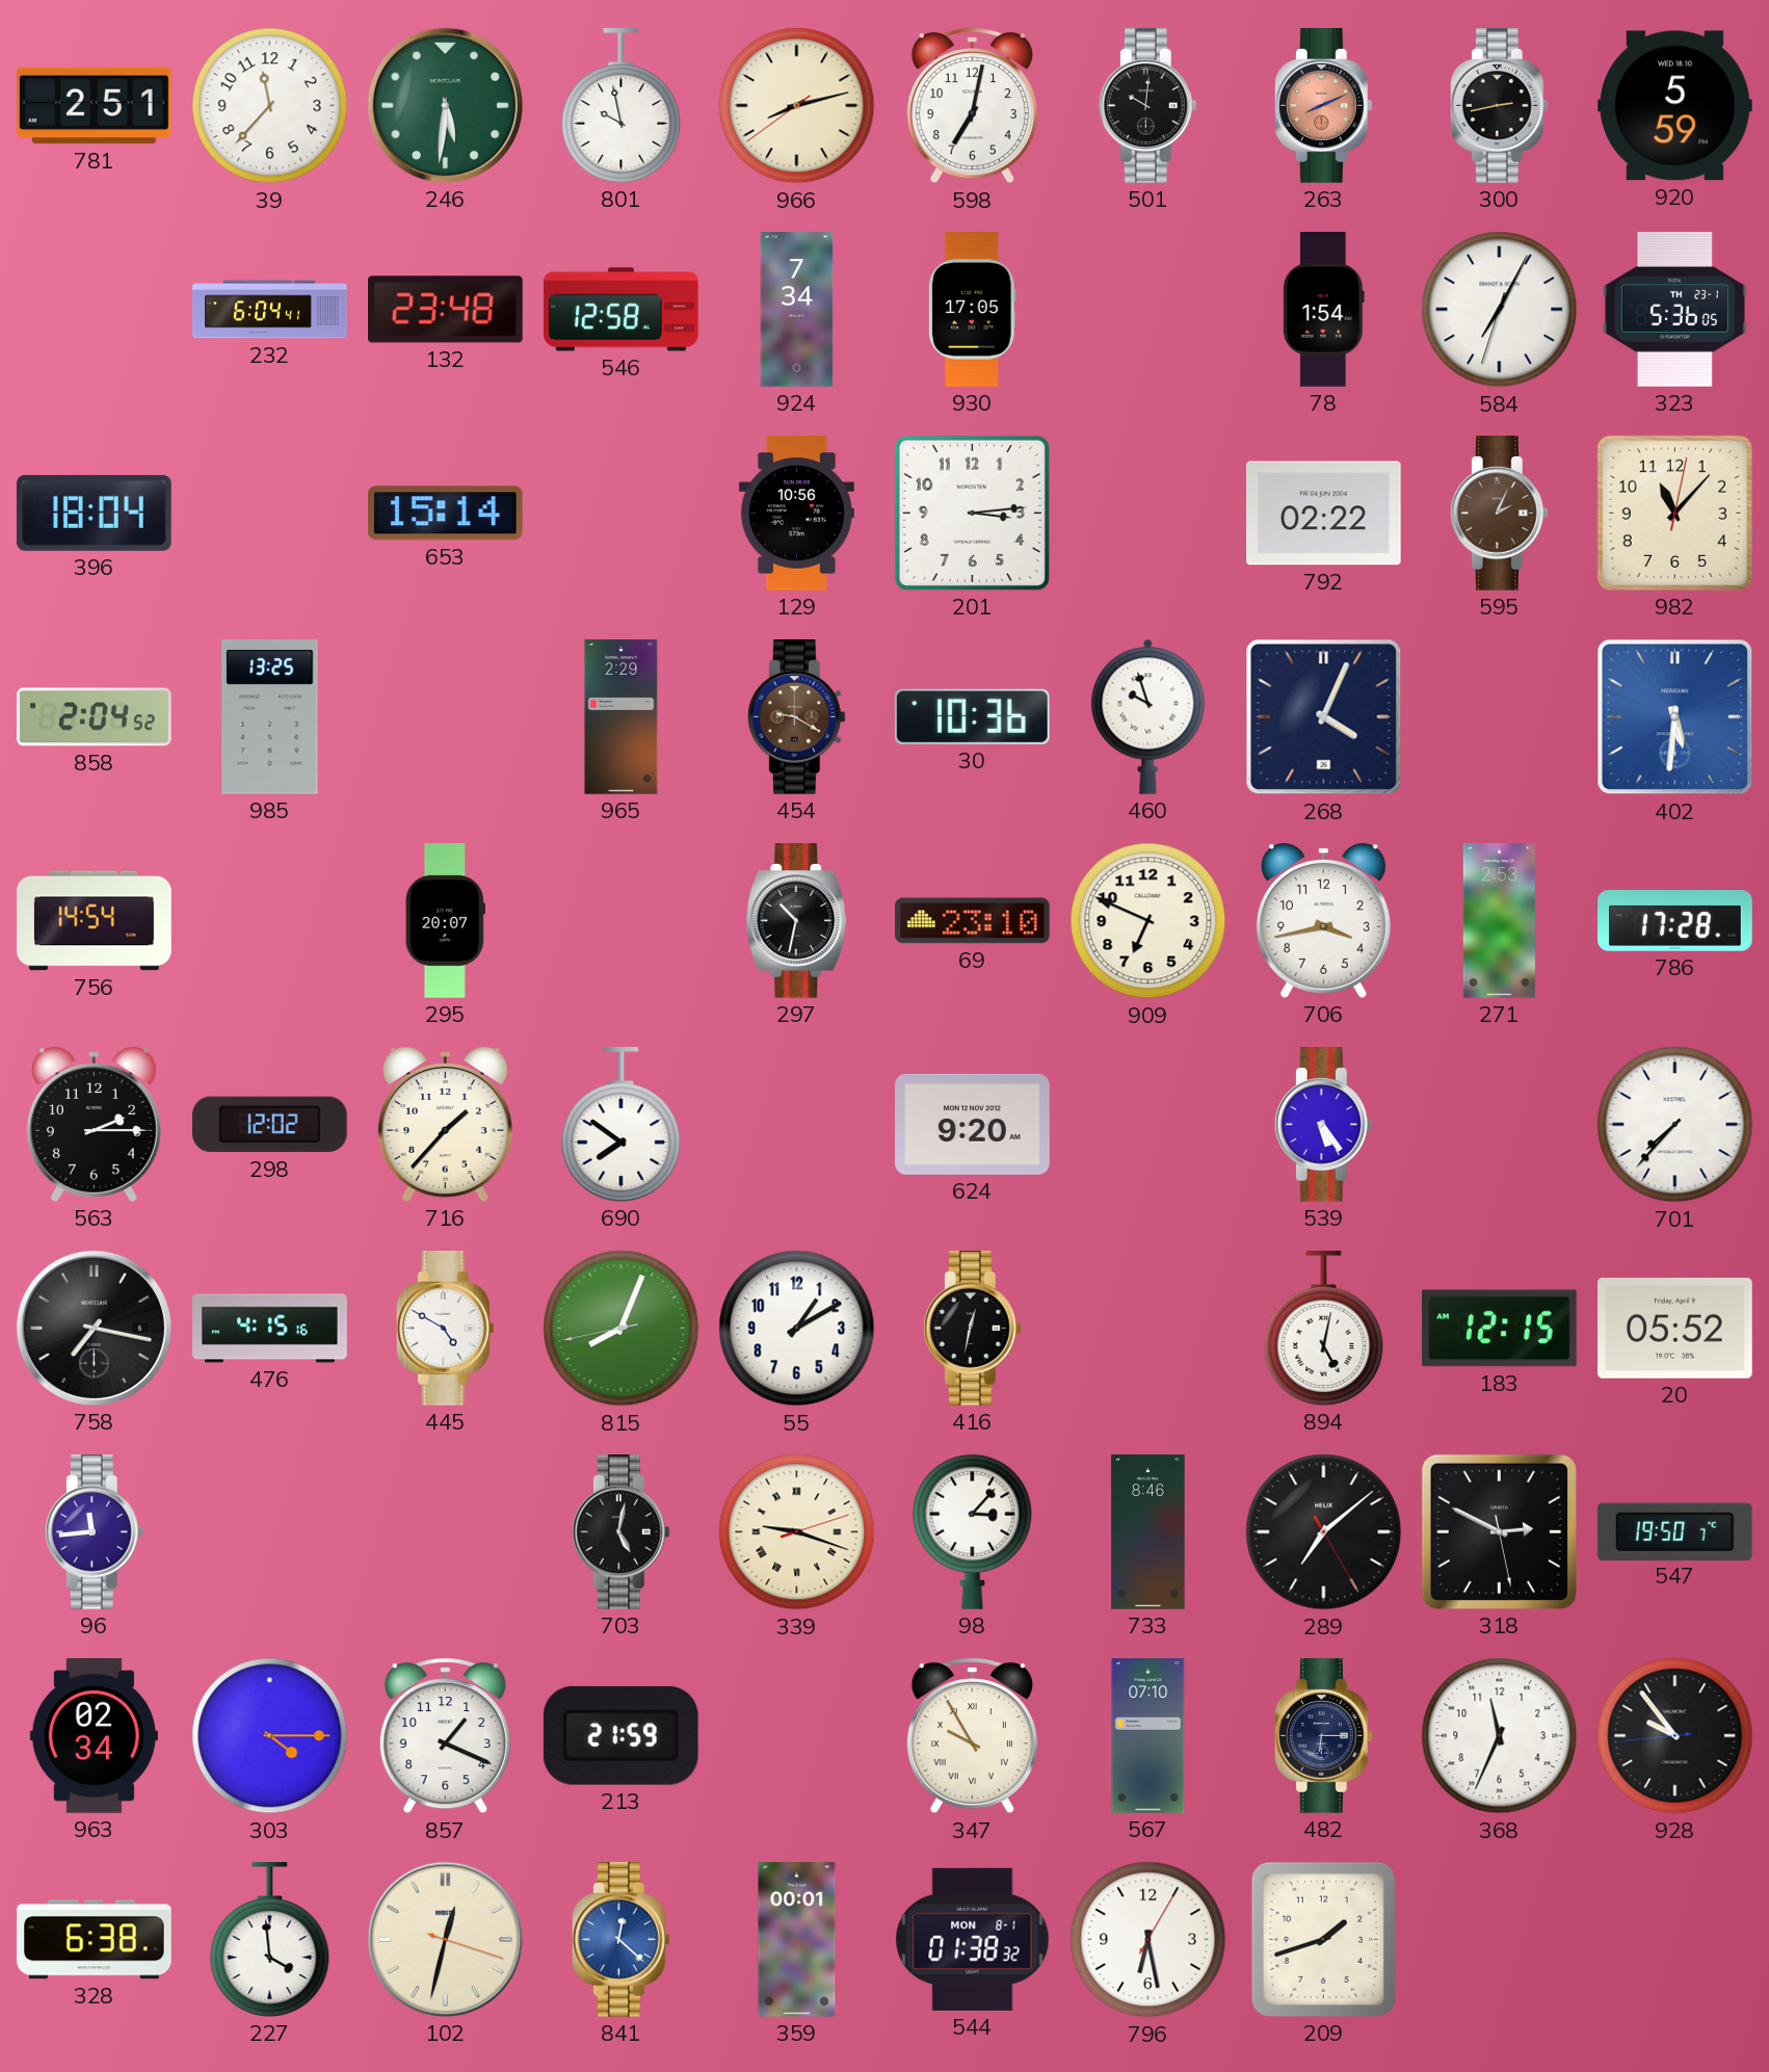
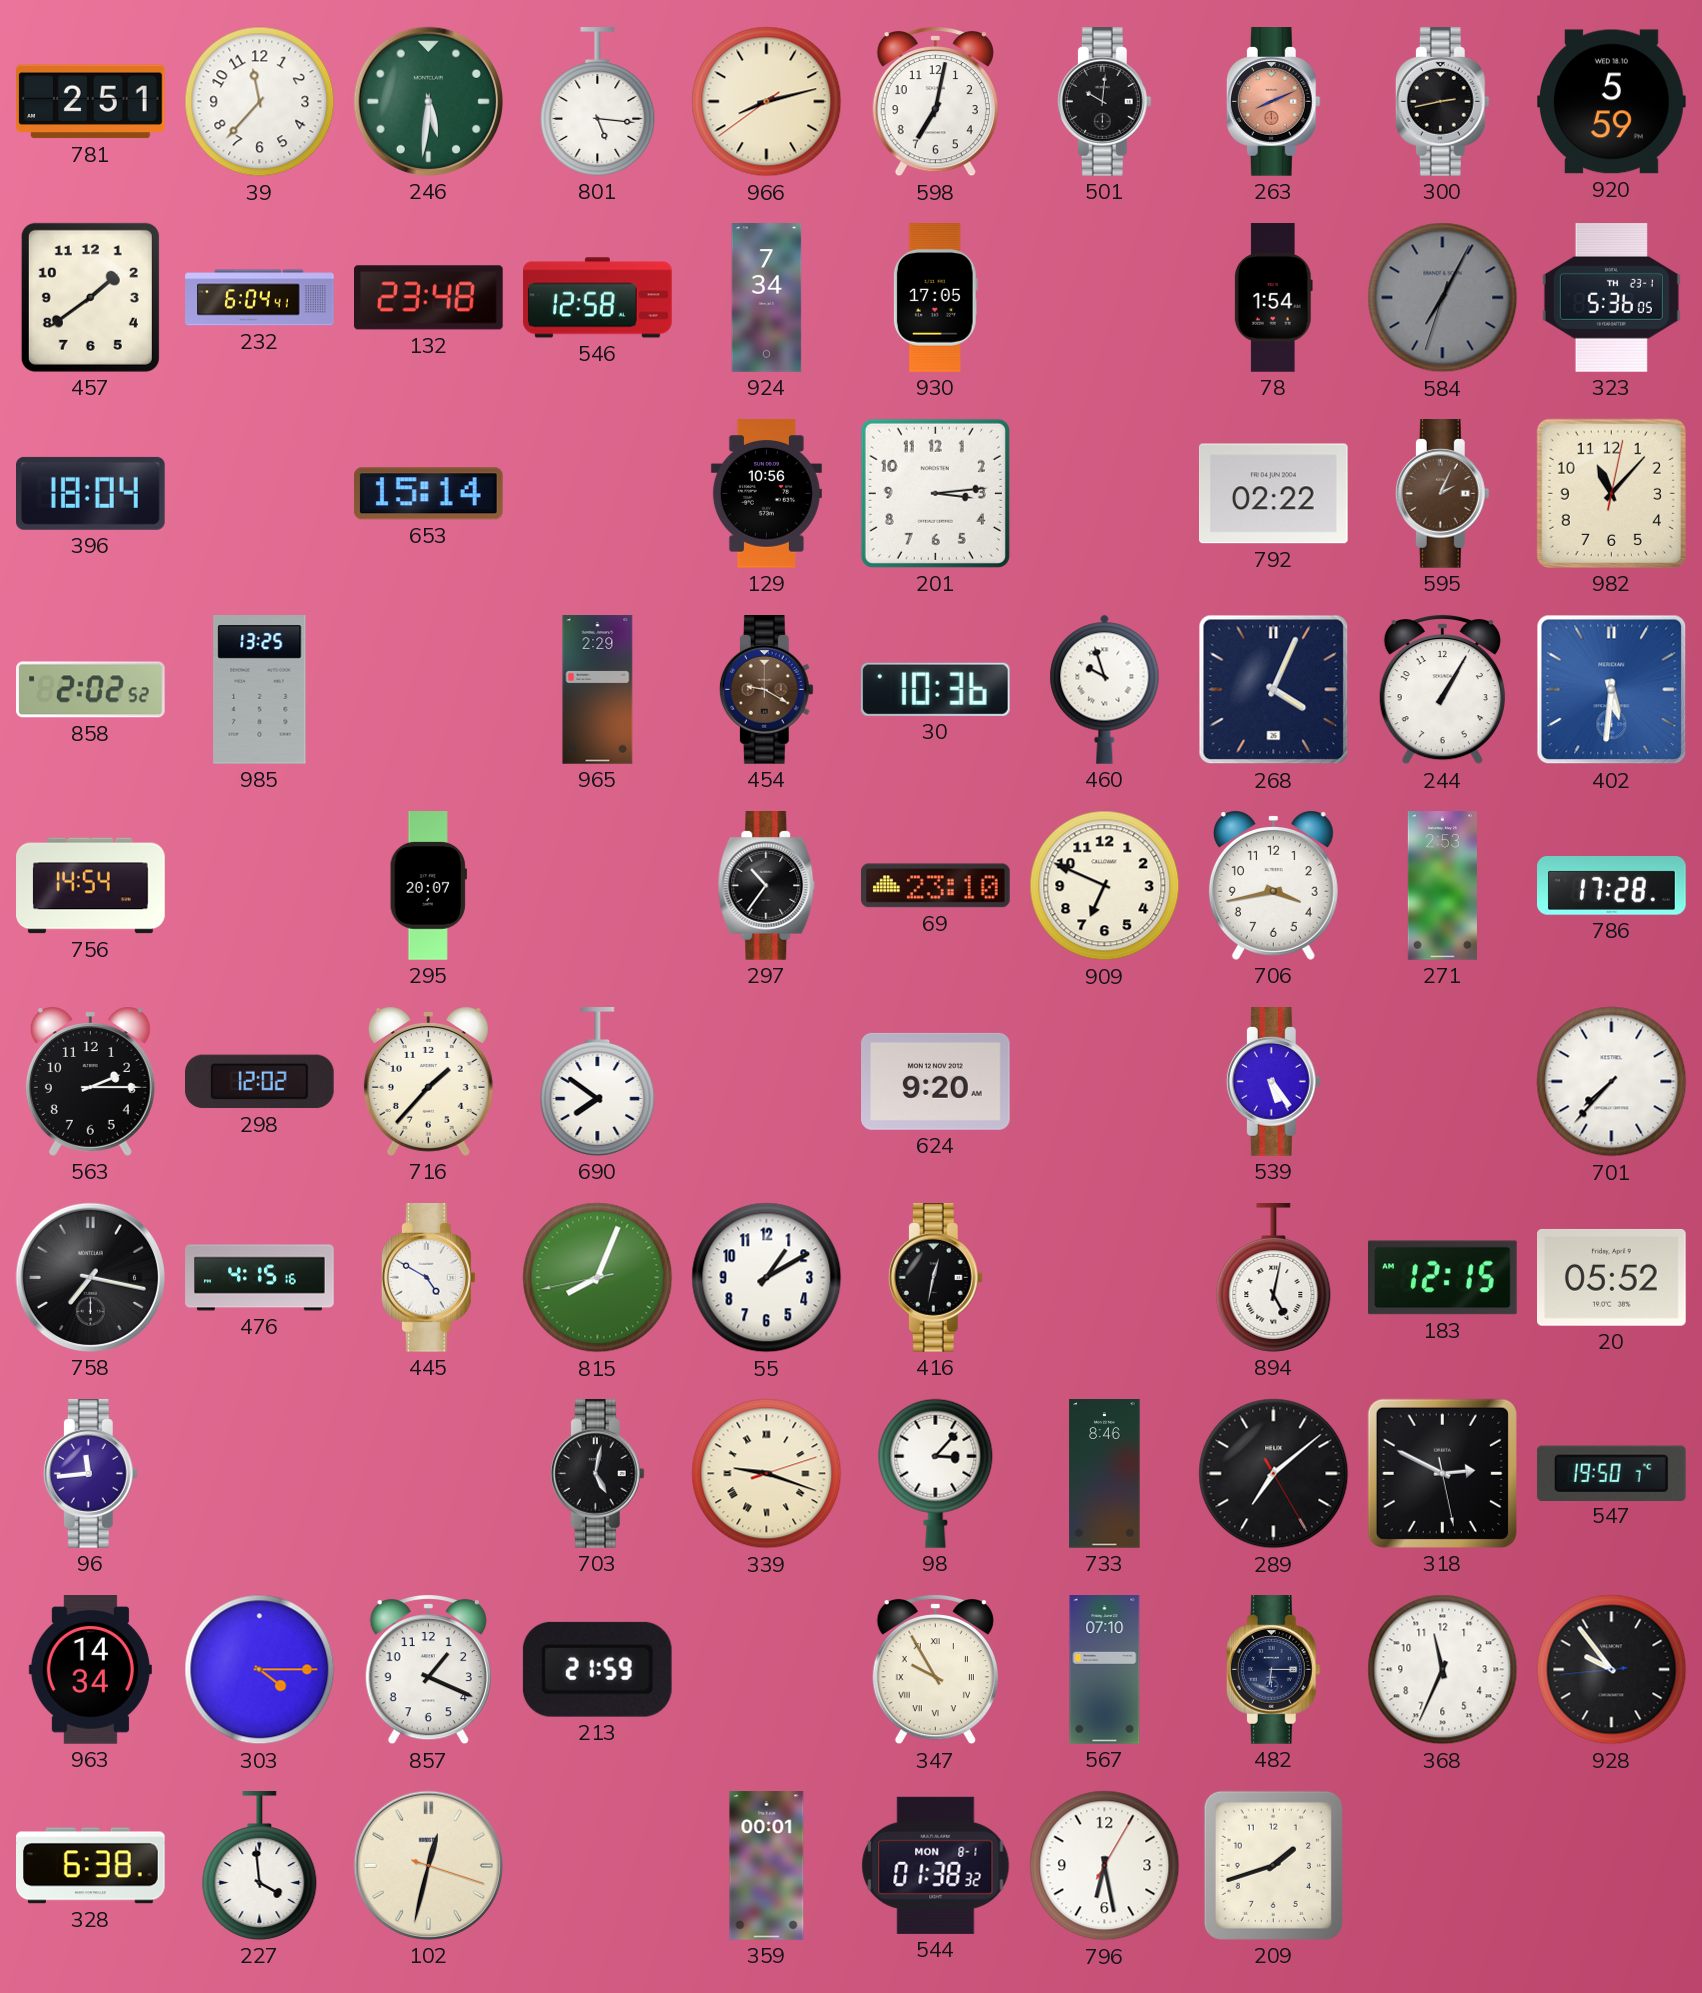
801: 9:58 -> 5:16 (598, 102)
457: none -> 1:39 (90, 297)
584 dial: white -> grey (1443, 298)
858: 2:04 -> 2:02 (91, 690)
244: none -> 1:05 (1442, 689)
297: 10:32 -> 10:36 (767, 886)
963: 02:34 -> 14:34 (90, 1670)
841: 12:22 -> none (621, 1940)
